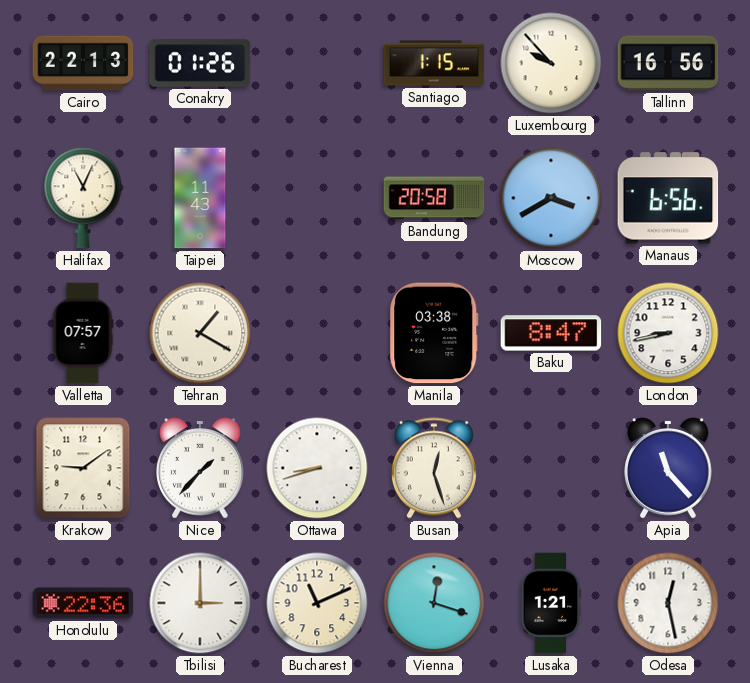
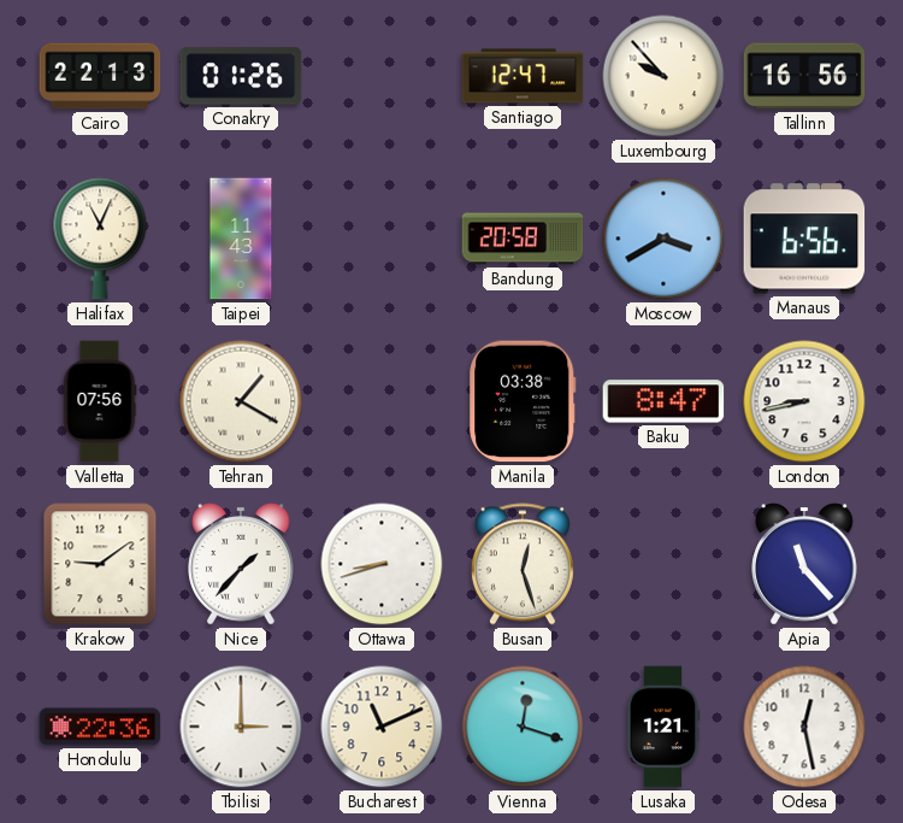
Santiago: 1:15 -> 12:47 (523, 76)
Valletta: 07:57 -> 07:56 (100, 401)
